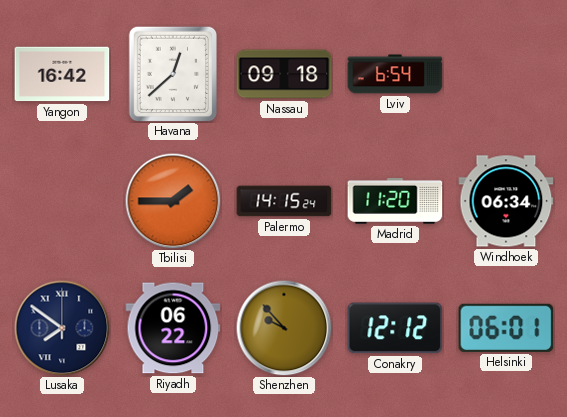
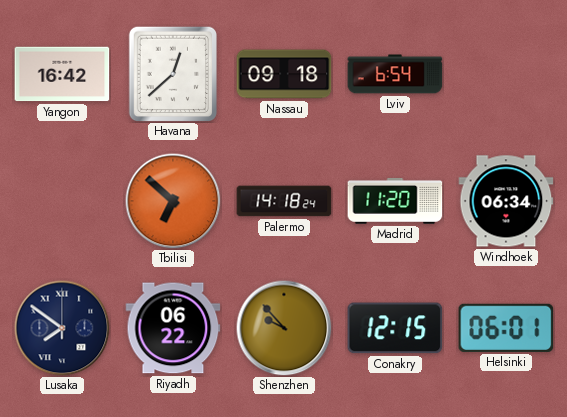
Tbilisi: 1:45 -> 6:52 (173, 201)
Palermo: 14:15 -> 14:18 (284, 201)
Conakry: 12:12 -> 12:15 (395, 328)
